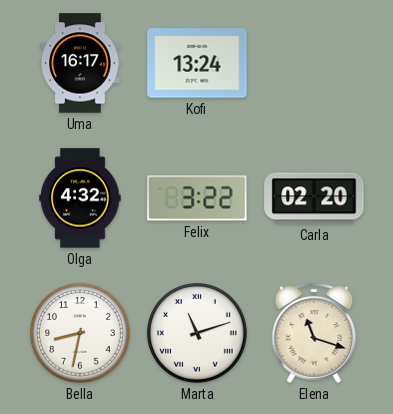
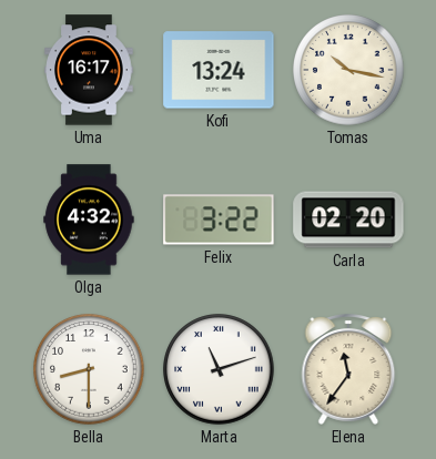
Tomas: none -> 10:17 (348, 70)
Bella: 8:32 -> 8:30 (89, 369)
Elena: 11:18 -> 11:36 (348, 370)
